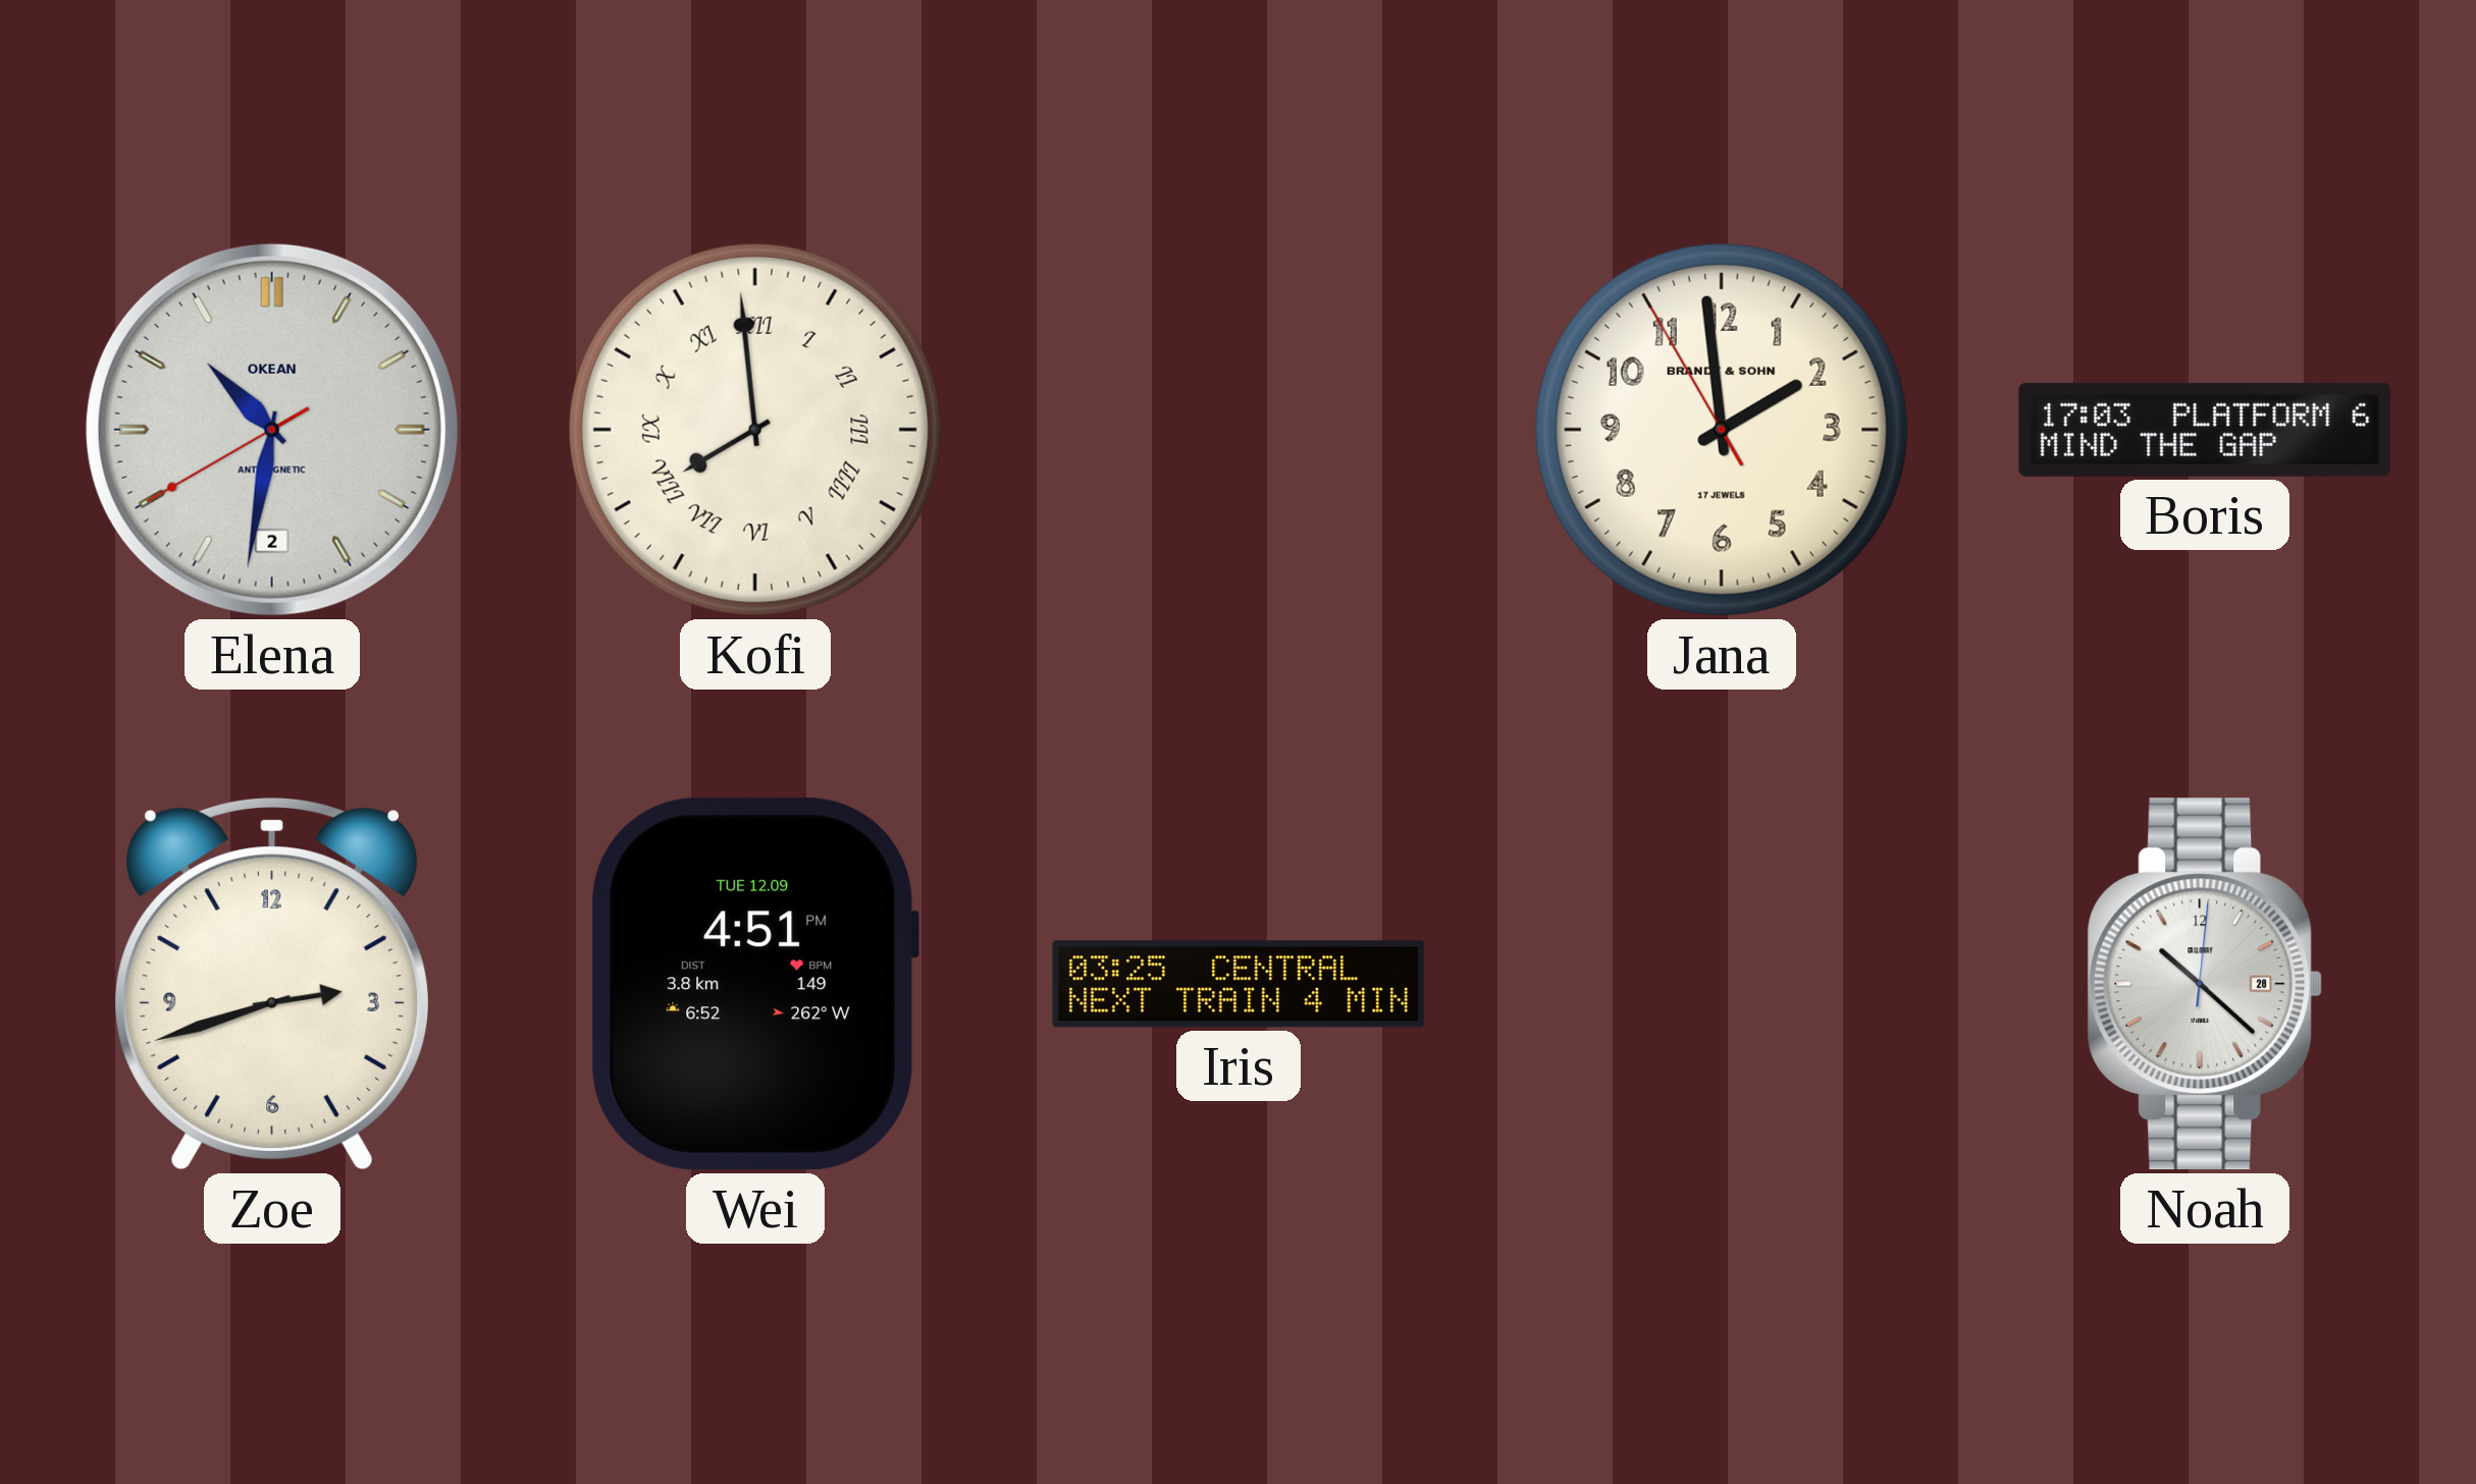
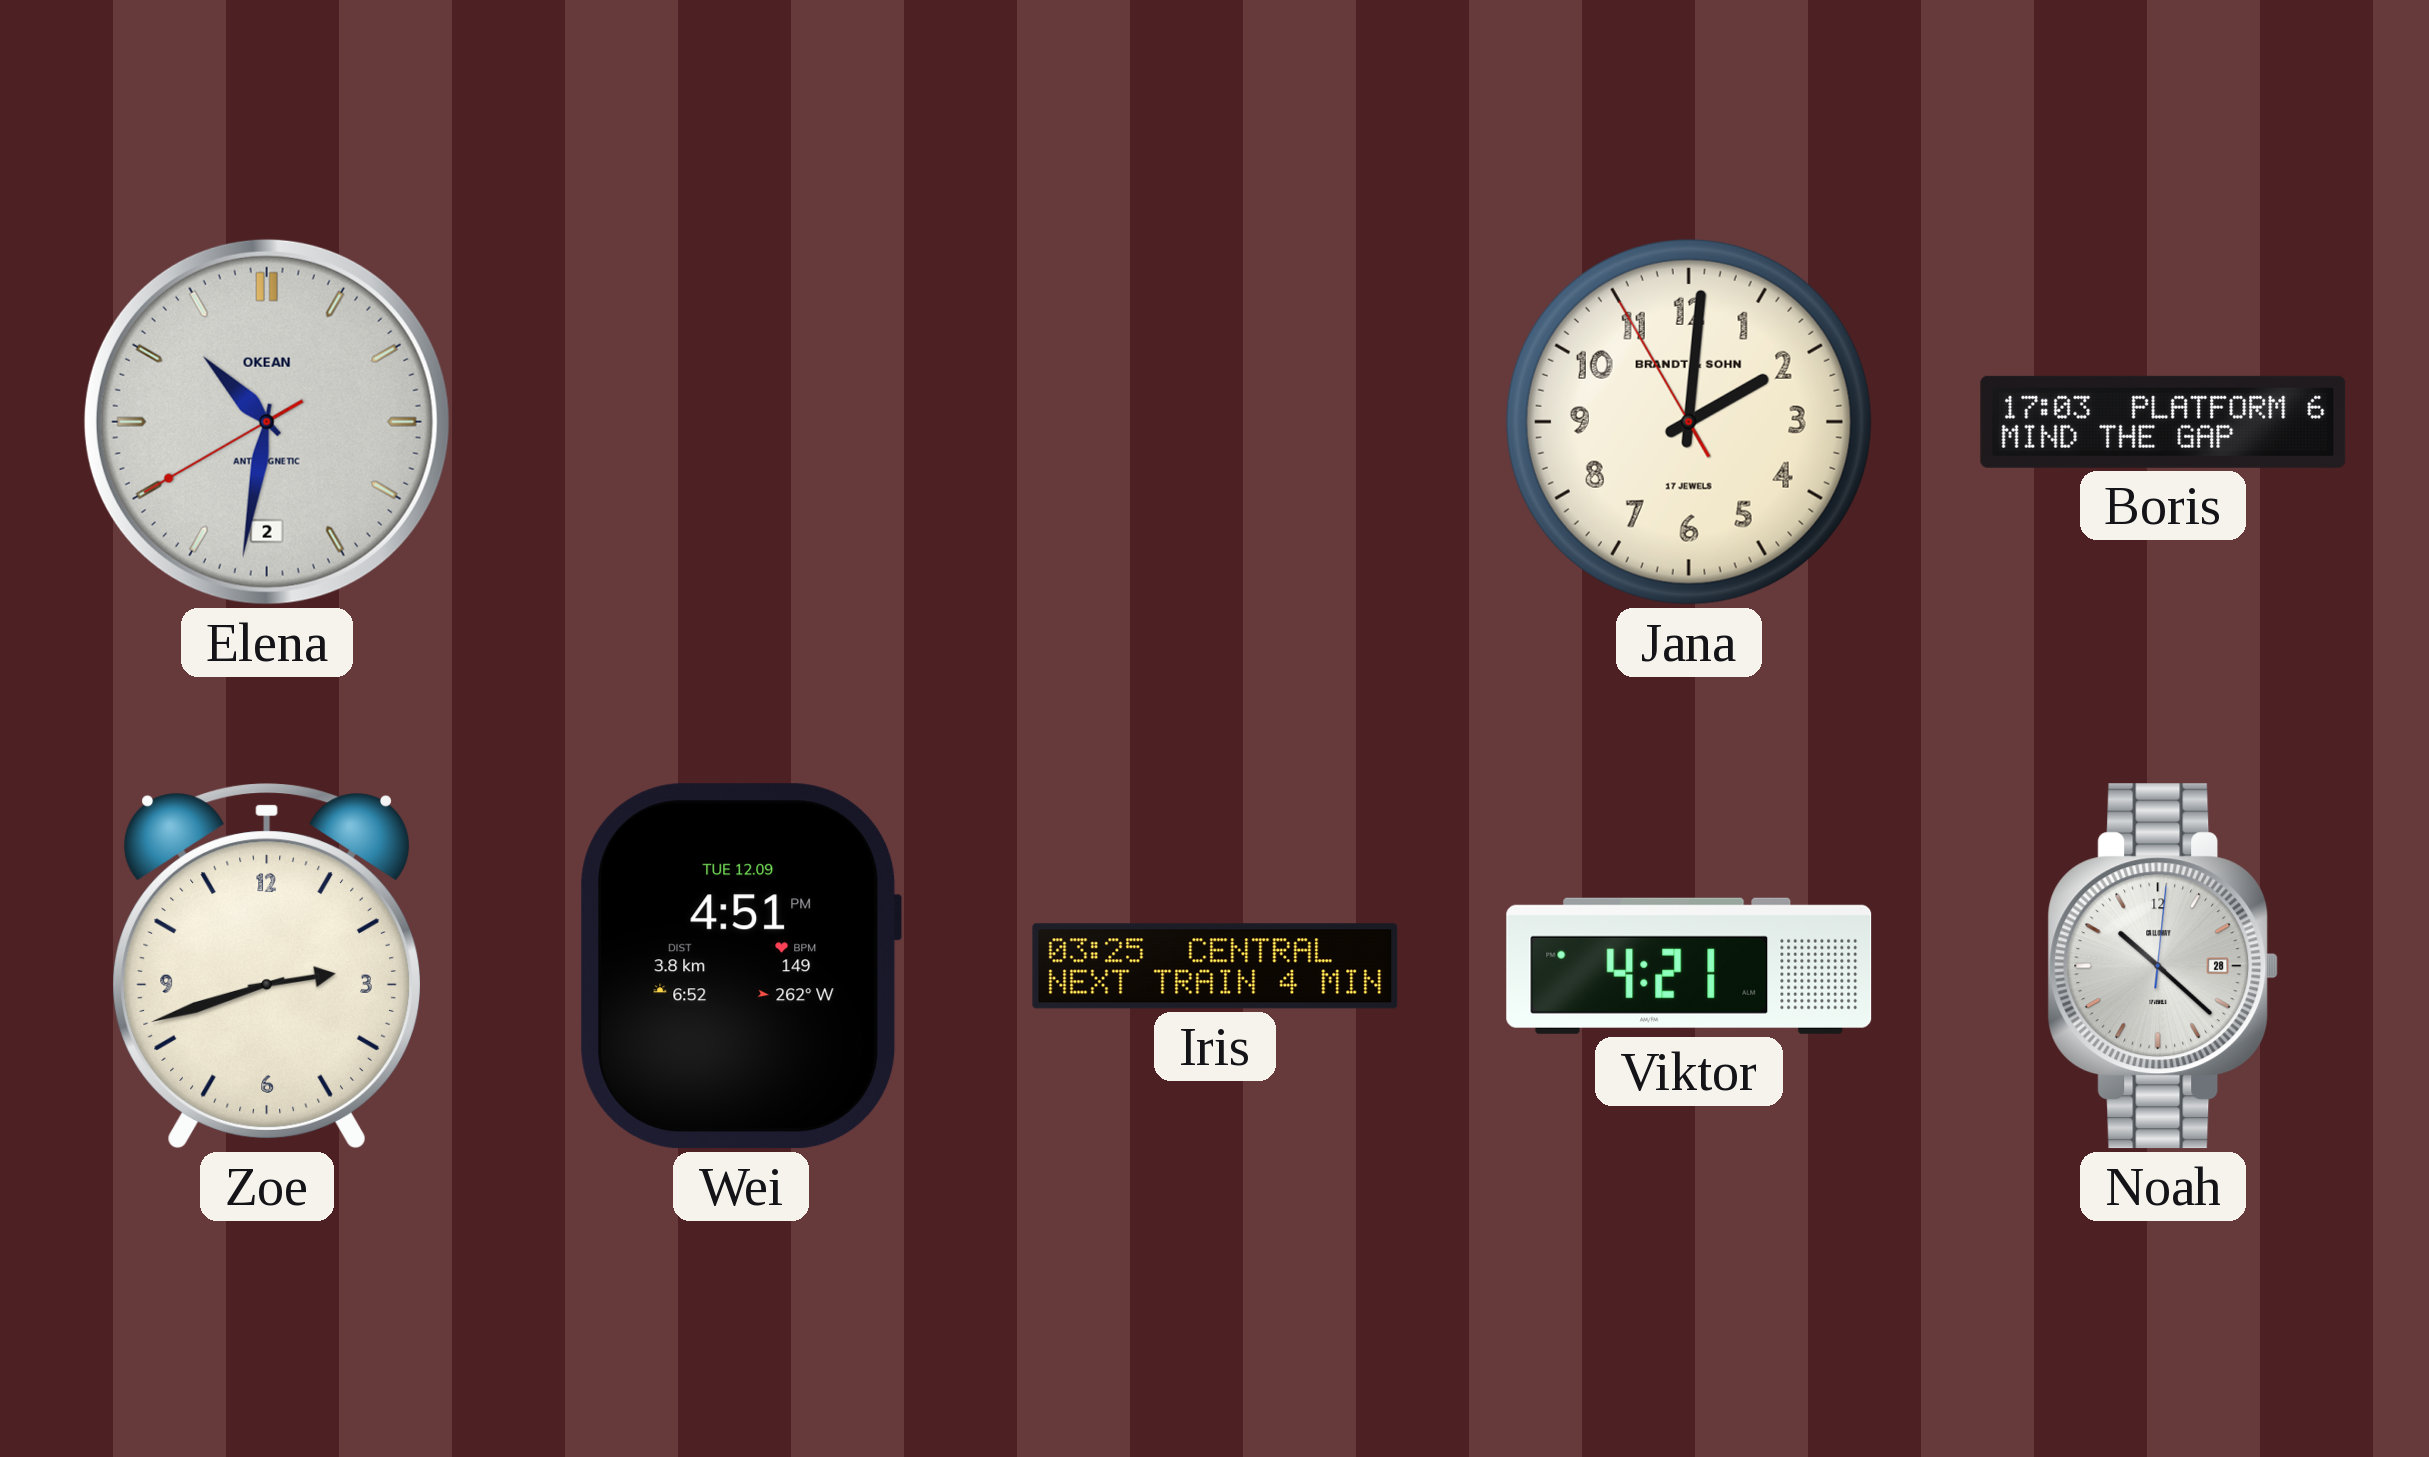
Kofi: 7:59 -> none (755, 430)
Jana: 1:58 -> 2:00 (1689, 422)
Viktor: none -> 4:21 (1689, 966)
